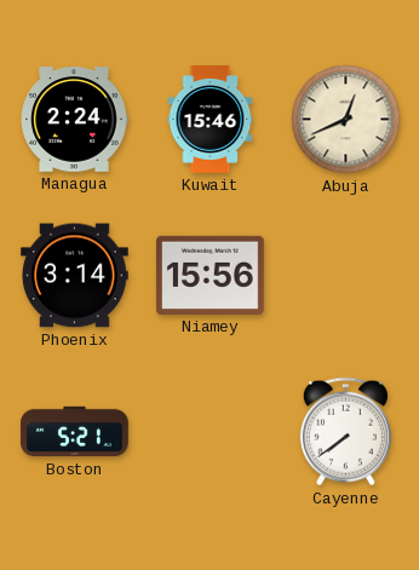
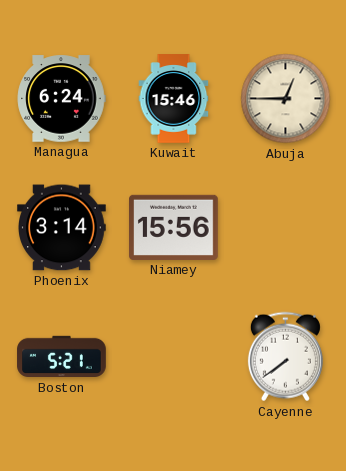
Managua: 2:24 -> 6:24 (61, 99)
Abuja: 12:41 -> 12:45 (286, 99)
